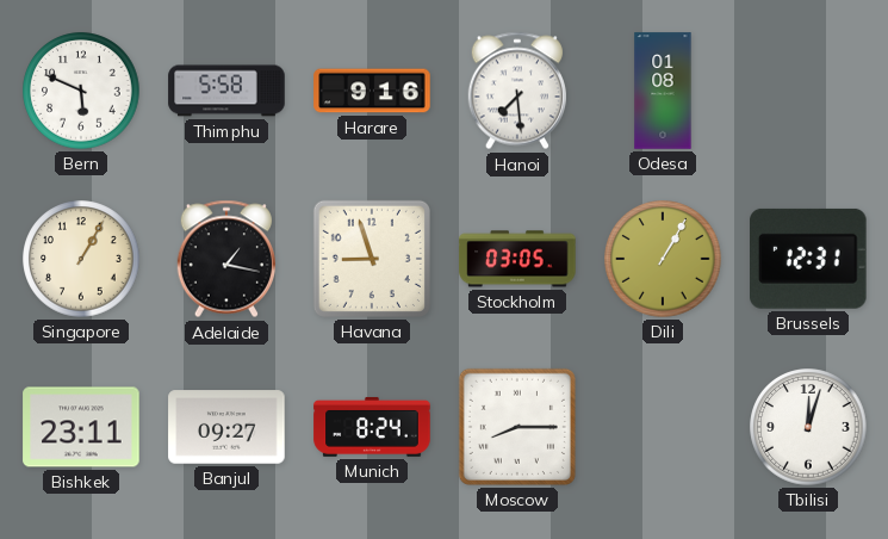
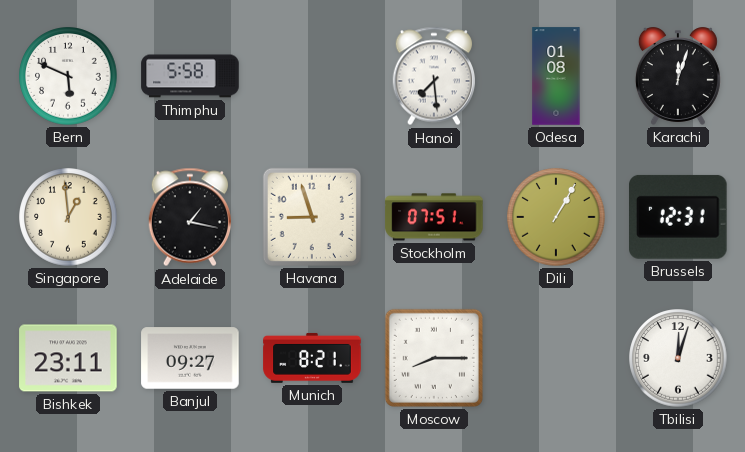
Harare: 9:16 -> none (372, 91)
Karachi: none -> 12:03 (678, 76)
Singapore: 1:05 -> 12:59 (68, 217)
Stockholm: 03:05 -> 07:51 (434, 217)
Munich: 8:24 -> 8:21 (312, 358)
